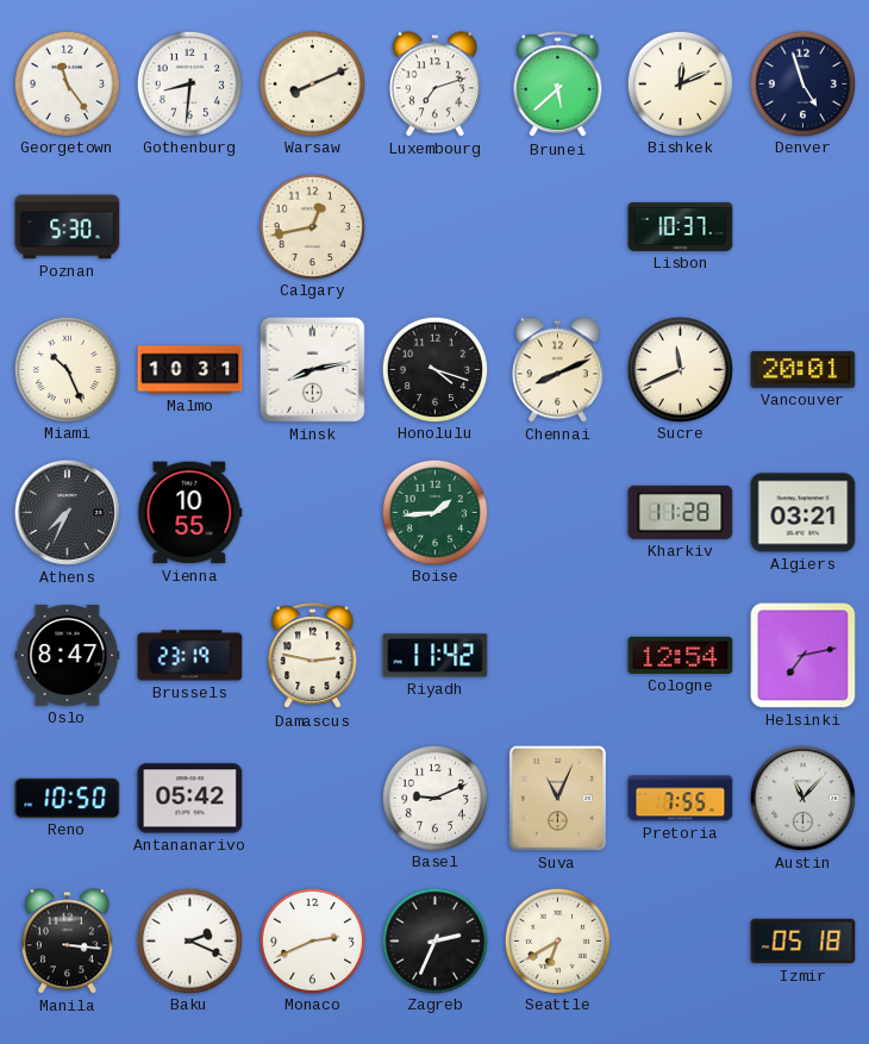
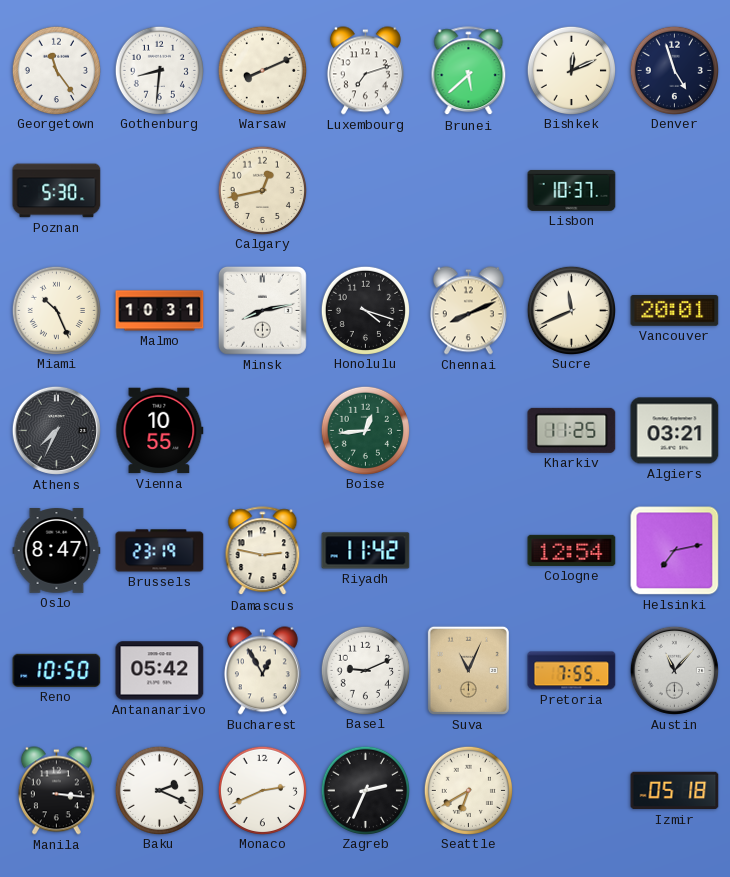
Boise: 1:44 -> 12:44 (365, 430)
Kharkiv: 11:28 -> 11:25 (572, 430)
Bucharest: none -> 12:55 (262, 671)
